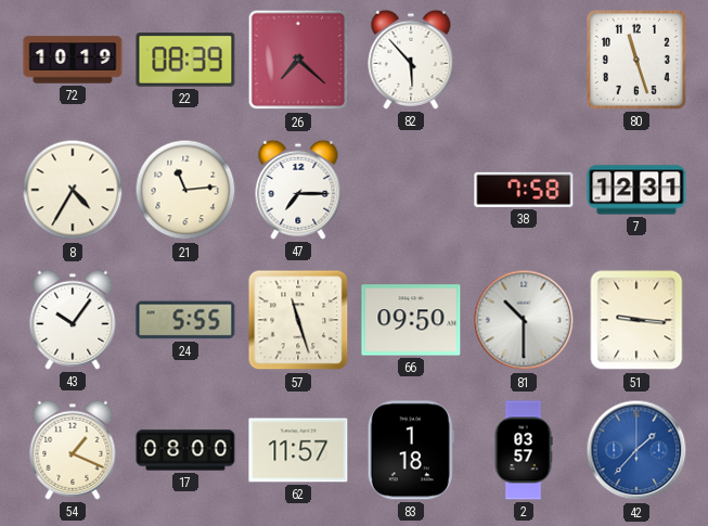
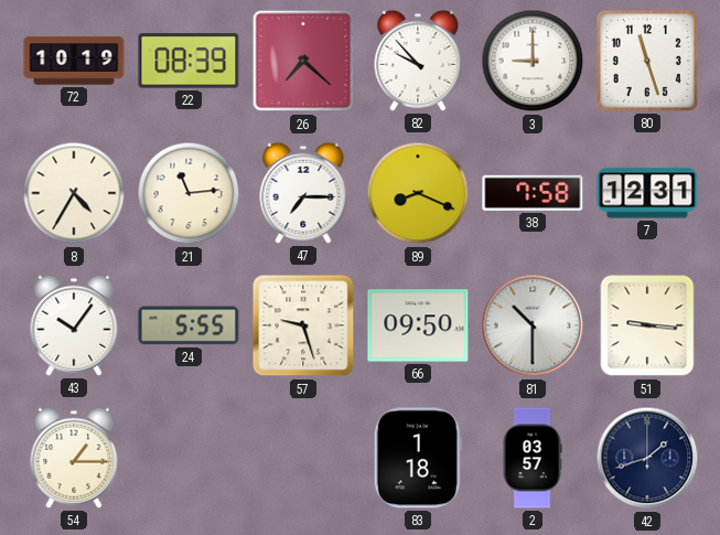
82: 5:53 -> 9:53 (418, 61)
3: none -> 9:00 (533, 61)
89: none -> 8:19 (418, 193)
57: 11:27 -> 9:27 (303, 325)
54: 1:19 -> 1:15 (74, 458)
17: 08:00 -> none (185, 450)
62: 11:57 -> none (298, 450)
42: 1:37 -> 1:42 (647, 458)
42 dial: blue -> navy (647, 458)
